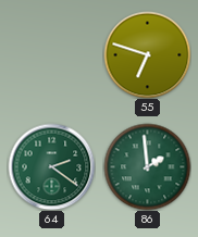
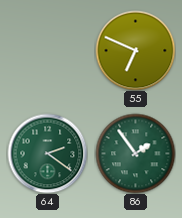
55: 6:48 -> 6:49 (135, 50)
86: 1:59 -> 1:54 (135, 153)
